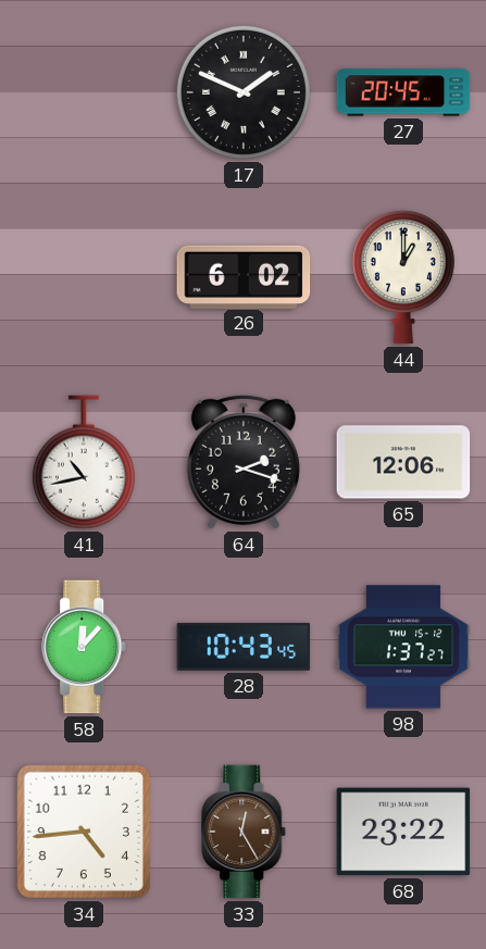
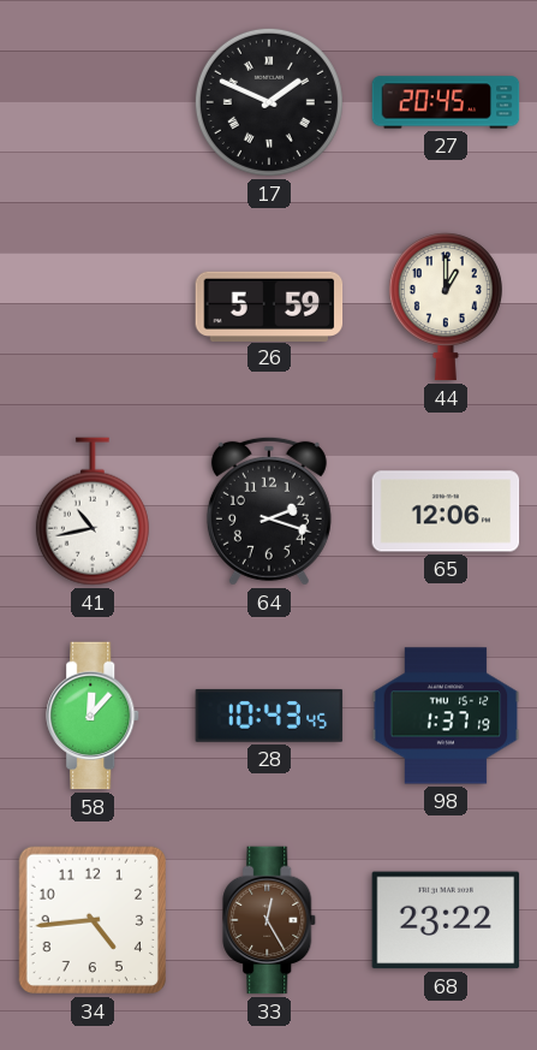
26: 6:02 -> 5:59 (269, 305)
98: 1:37:27 -> 1:37:19 (446, 716)
